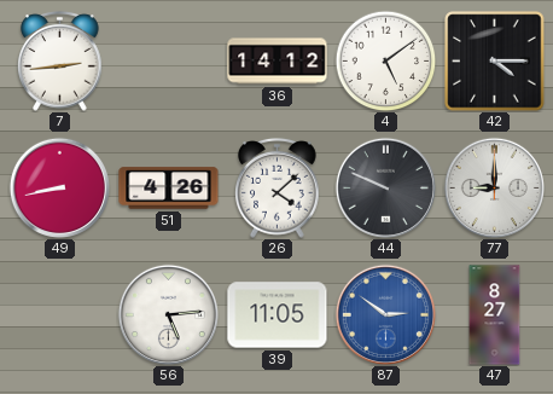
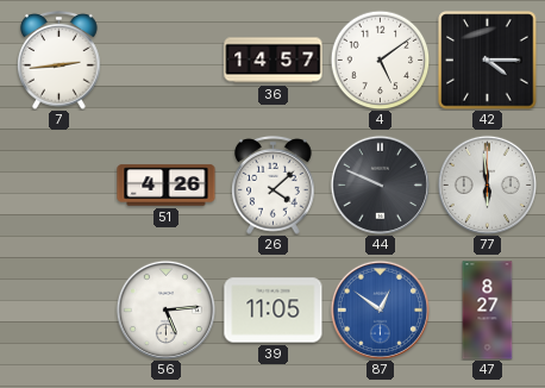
36: 14:12 -> 14:57 (274, 61)
49: 8:43 -> none (59, 187)
77: 9:00 -> 5:59 (487, 184)
87: 2:51 -> 12:51 (380, 309)
